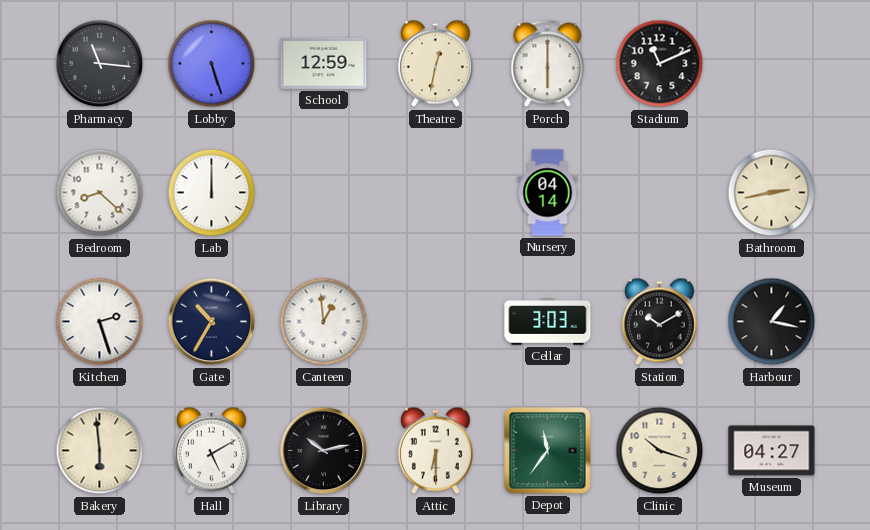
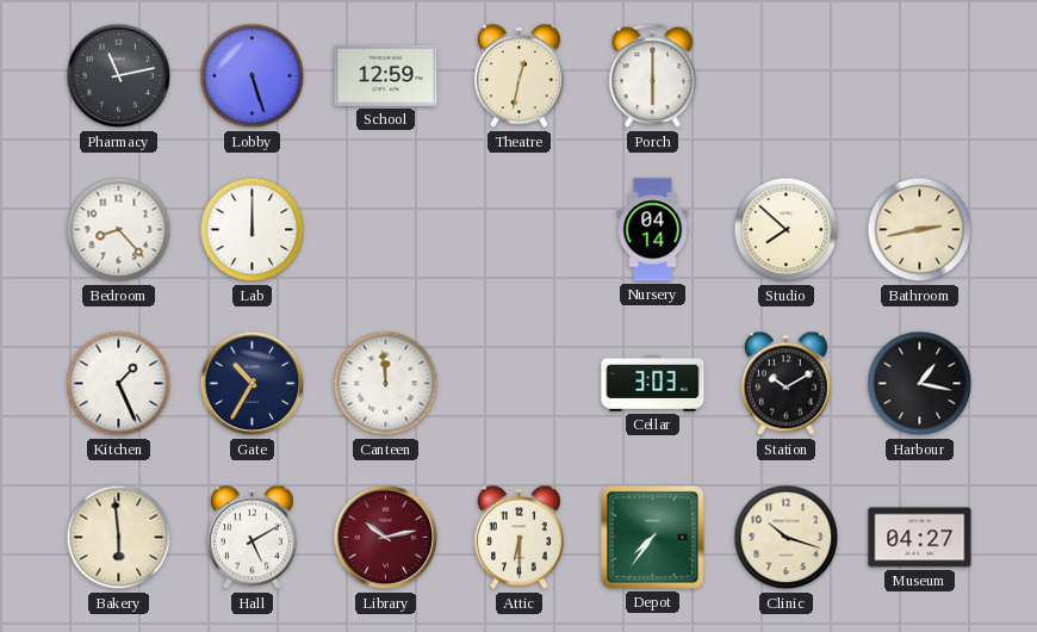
Pharmacy: 11:16 -> 11:13 (119, 76)
Stadium: 11:11 -> none (660, 64)
Bedroom: 8:22 -> 8:23 (119, 230)
Studio: none -> 7:52 (787, 230)
Kitchen: 2:27 -> 1:26 (119, 384)
Canteen: 12:59 -> 11:59 (386, 384)
Library dial: black -> burgundy (386, 538)
Depot: 11:36 -> 7:36 (653, 538)
